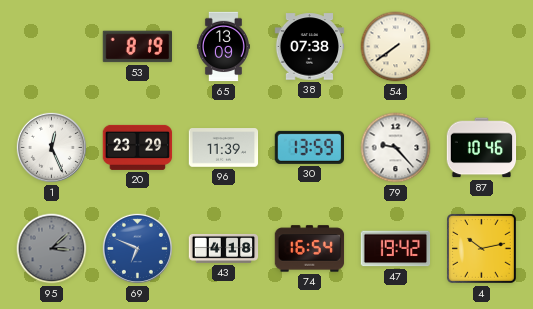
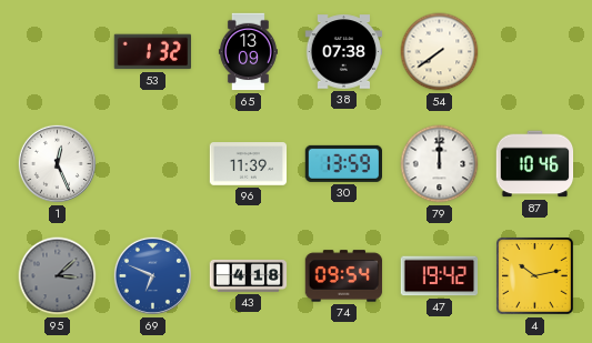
53: 8:19 -> 1:32 (152, 52)
20: 23:29 -> none (138, 147)
79: 9:23 -> 12:00 (440, 164)
74: 16:54 -> 09:54 (344, 276)
